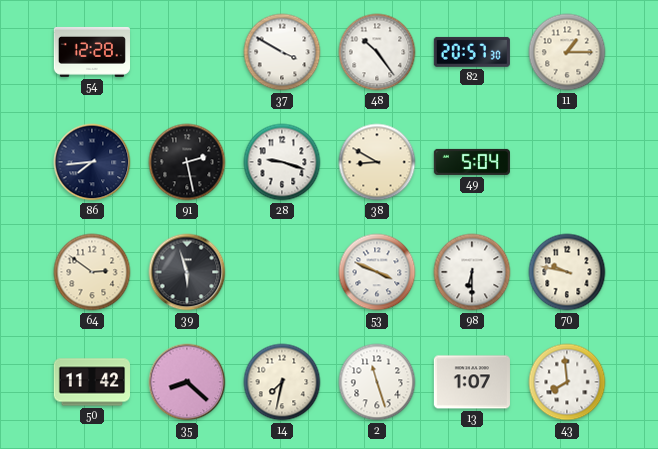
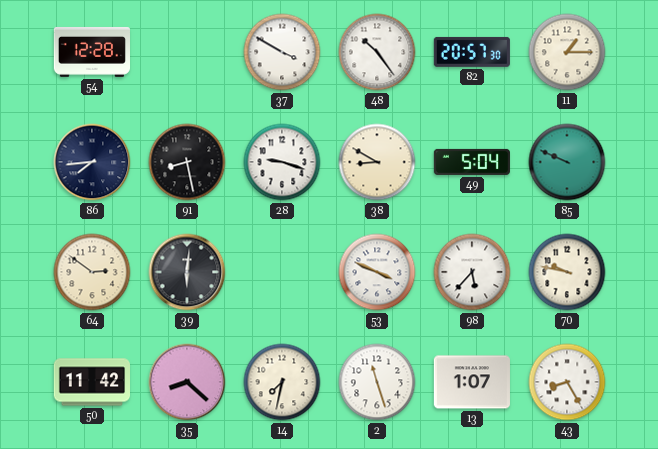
91: 2:28 -> 8:28 (187, 162)
85: none -> 9:49 (567, 162)
39: 5:57 -> 6:01 (187, 272)
98: 6:30 -> 5:37 (472, 272)
43: 7:59 -> 8:25 (567, 382)
